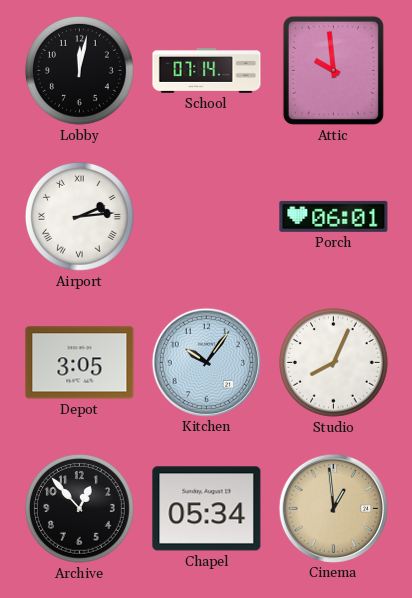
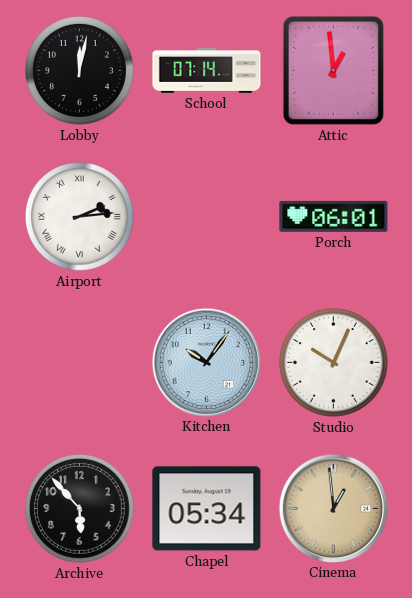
Attic: 9:59 -> 12:59 (333, 70)
Depot: 3:05 -> none (80, 363)
Studio: 8:04 -> 10:04 (334, 363)
Archive: 12:53 -> 5:53 (80, 509)
